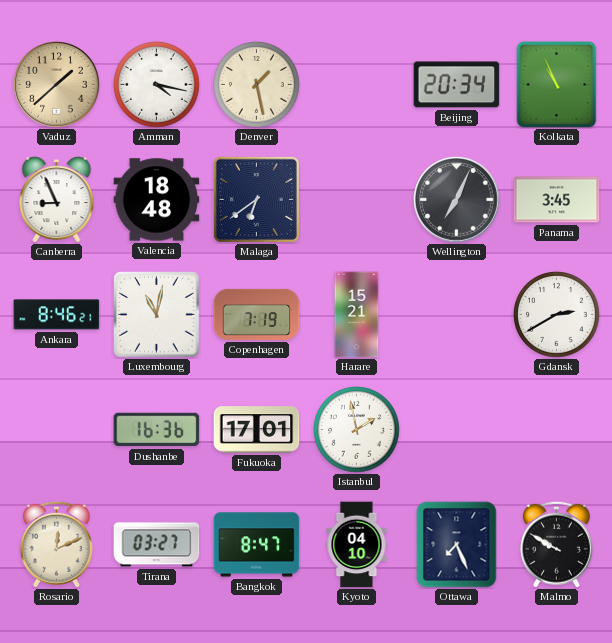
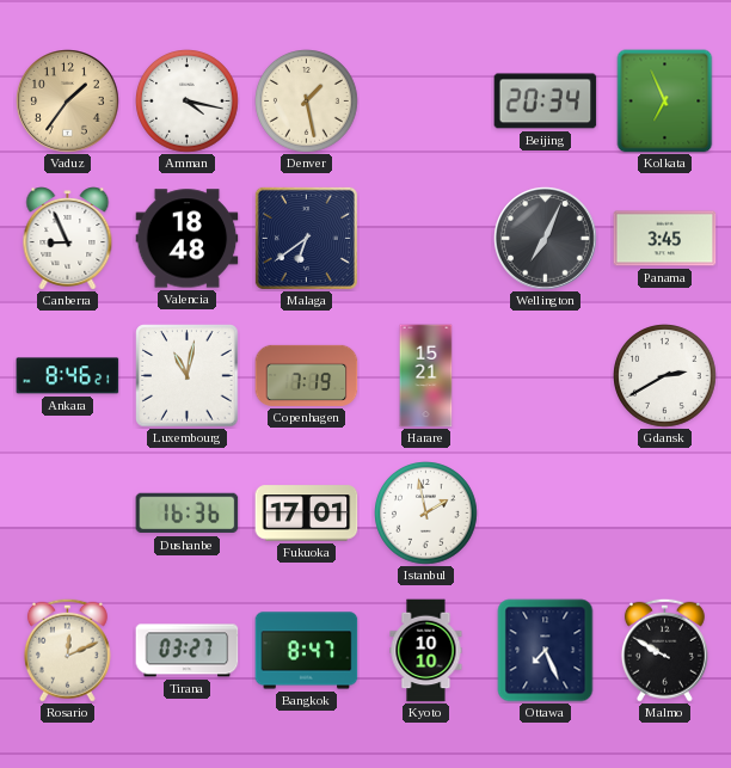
Vaduz: 1:38 -> 1:36 (68, 102)
Kolkata: 10:56 -> 6:56 (665, 102)
Kyoto: 04:10 -> 10:10 (426, 651)
